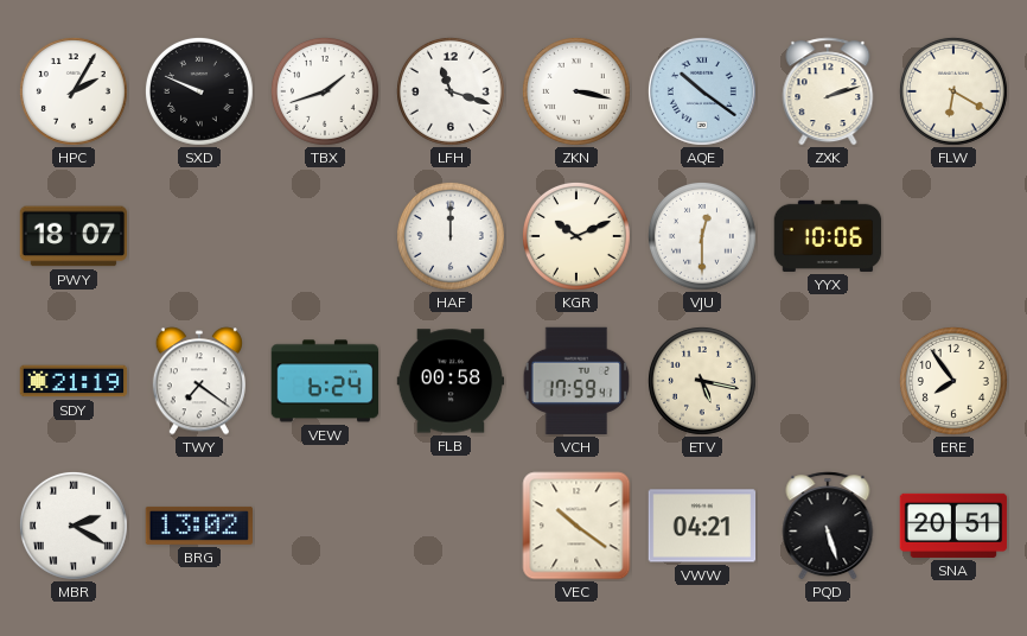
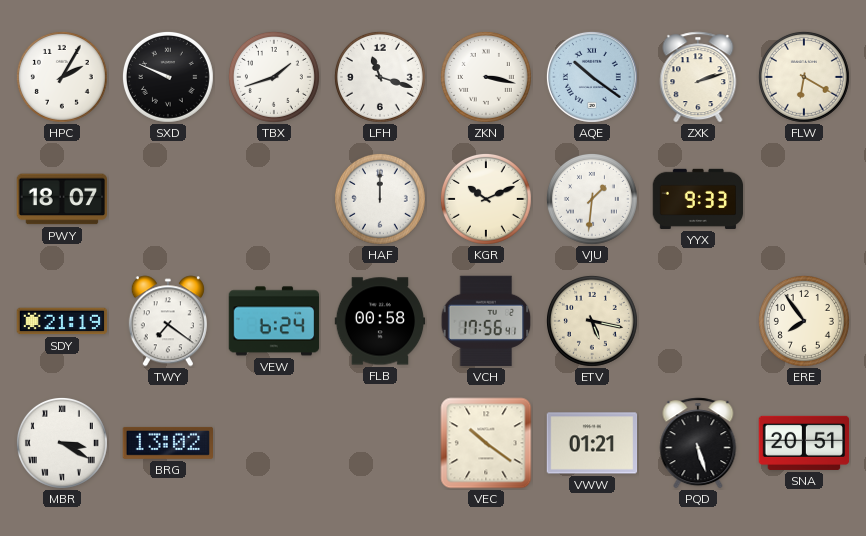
VJU: 12:30 -> 1:31 (592, 199)
YYX: 10:06 -> 9:33 (698, 199)
VCH: 17:59 -> 17:56 (486, 321)
MBR: 2:20 -> 3:20 (62, 443)
VWW: 04:21 -> 01:21 (592, 443)
